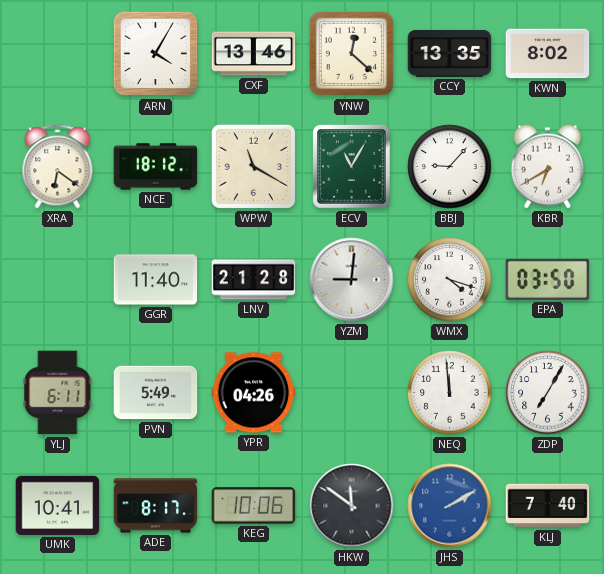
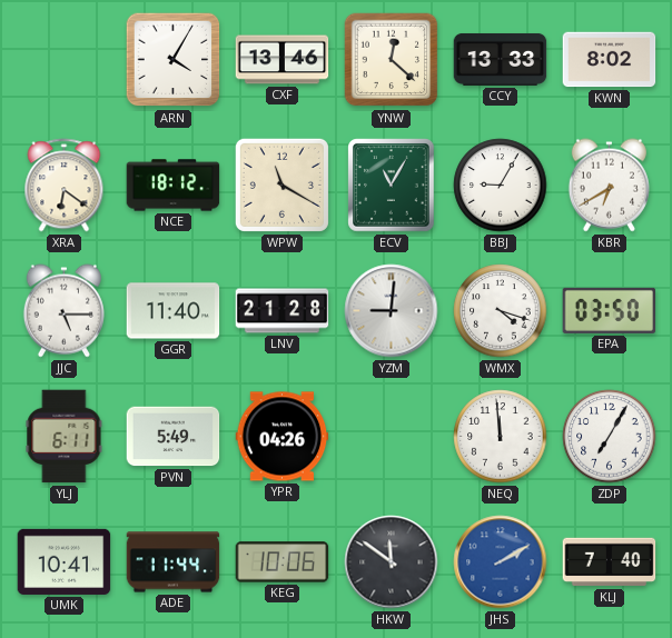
CCY: 13:35 -> 13:33 (501, 59)
BBJ: 9:07 -> 9:05 (501, 186)
JJC: none -> 5:15 (63, 311)
ADE: 8:17 -> 11:44 (174, 562)
